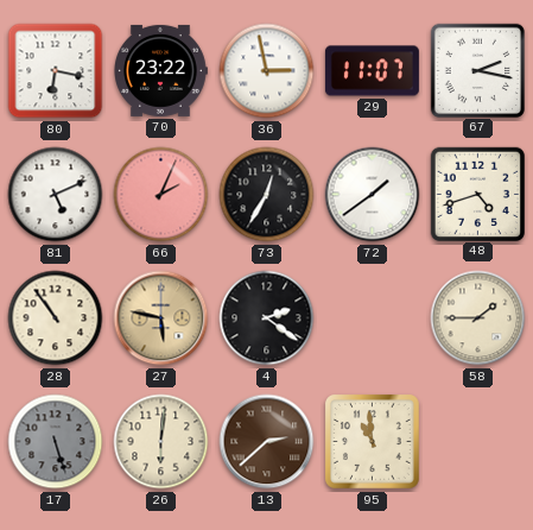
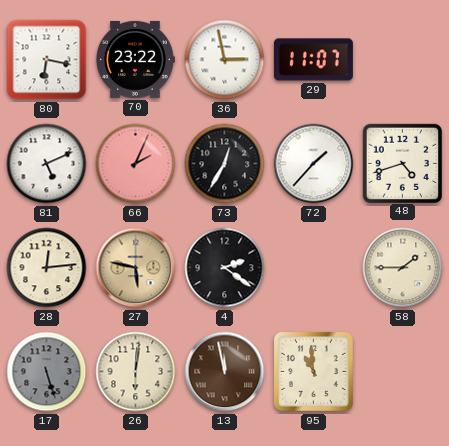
67: 2:17 -> none (477, 70)
72: 1:39 -> 1:37 (314, 164)
28: 10:54 -> 12:14 (47, 268)
13: 2:38 -> 11:58 (225, 372)
